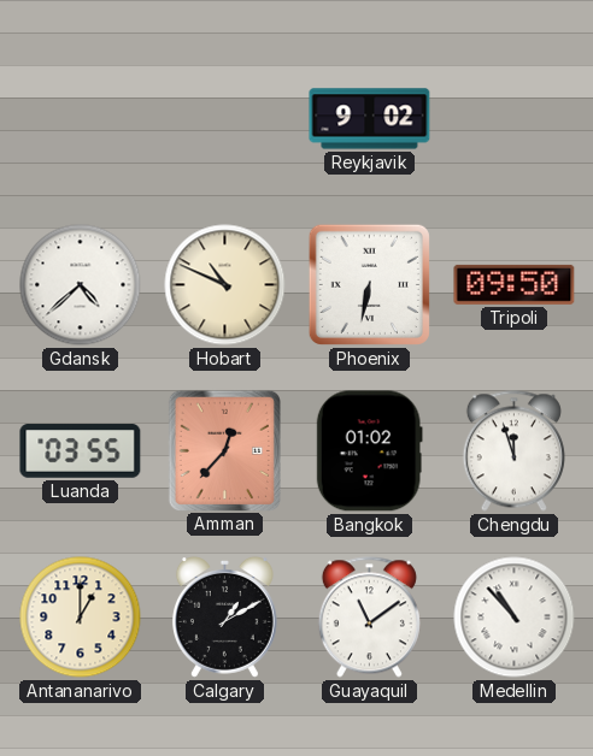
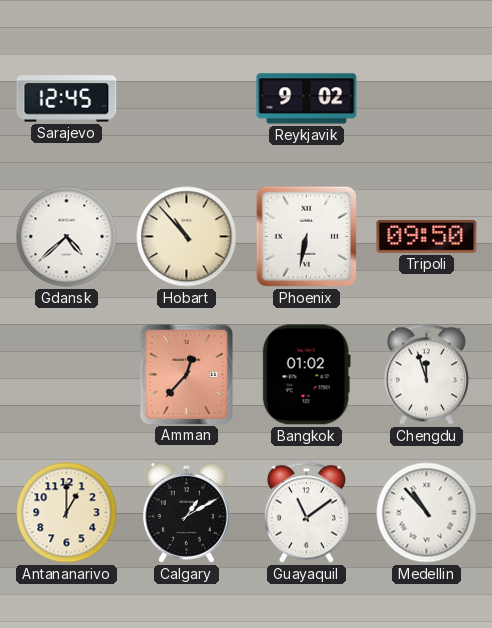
Sarajevo: none -> 12:45 (67, 99)
Hobart: 10:49 -> 10:53 (187, 237)
Luanda: 03:55 -> none (81, 451)
